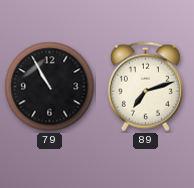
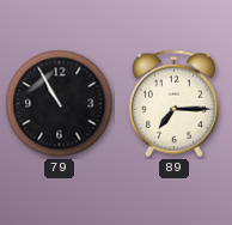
89: 7:12 -> 7:15 (173, 104)
